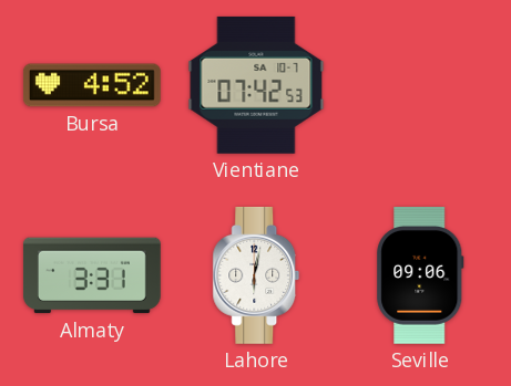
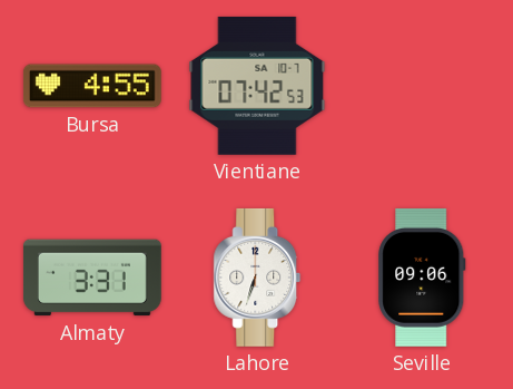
Bursa: 4:52 -> 4:55 (92, 86)
Lahore: 6:02 -> 6:33 (257, 278)
